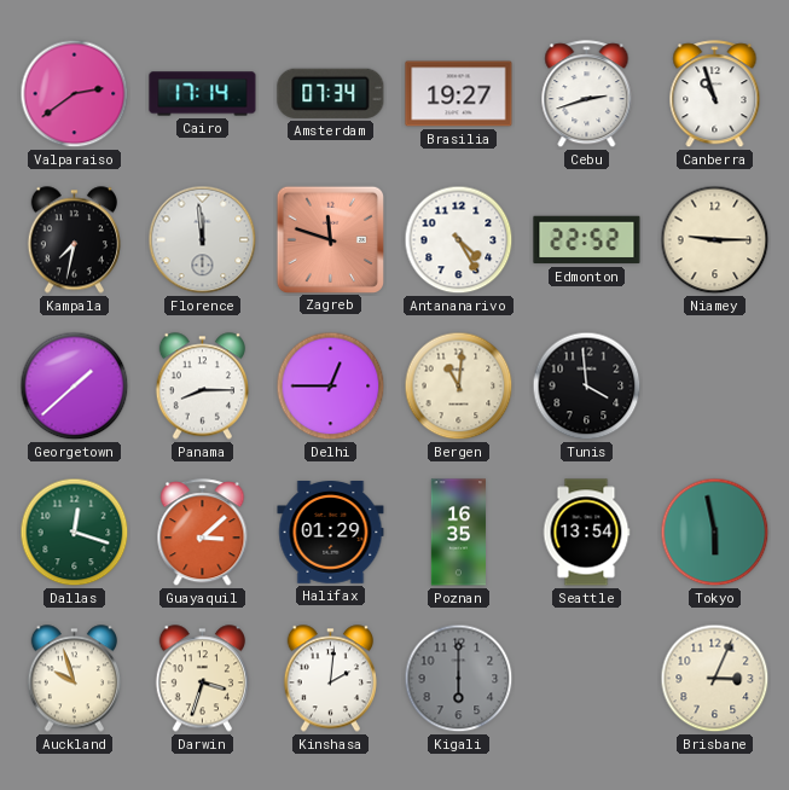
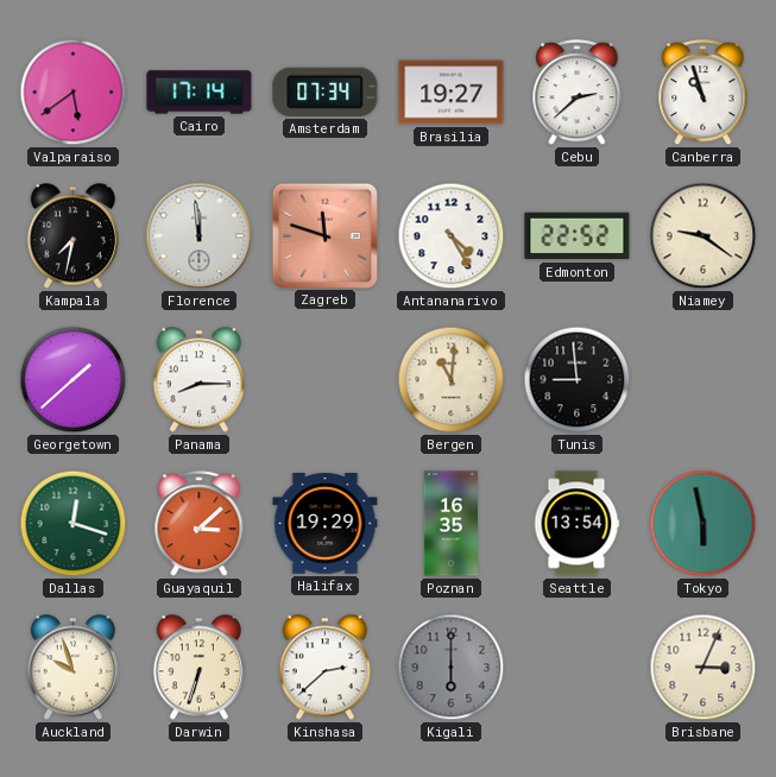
Valparaiso: 2:39 -> 5:39 (74, 93)
Cebu: 2:42 -> 2:38 (578, 93)
Niamey: 9:15 -> 9:21 (704, 236)
Delhi: 12:45 -> none (331, 387)
Tunis: 3:59 -> 8:59 (578, 380)
Halifax: 01:29 -> 19:29 (326, 524)
Darwin: 3:33 -> 6:33 (198, 668)
Kinshasa: 2:01 -> 2:38 (324, 668)
